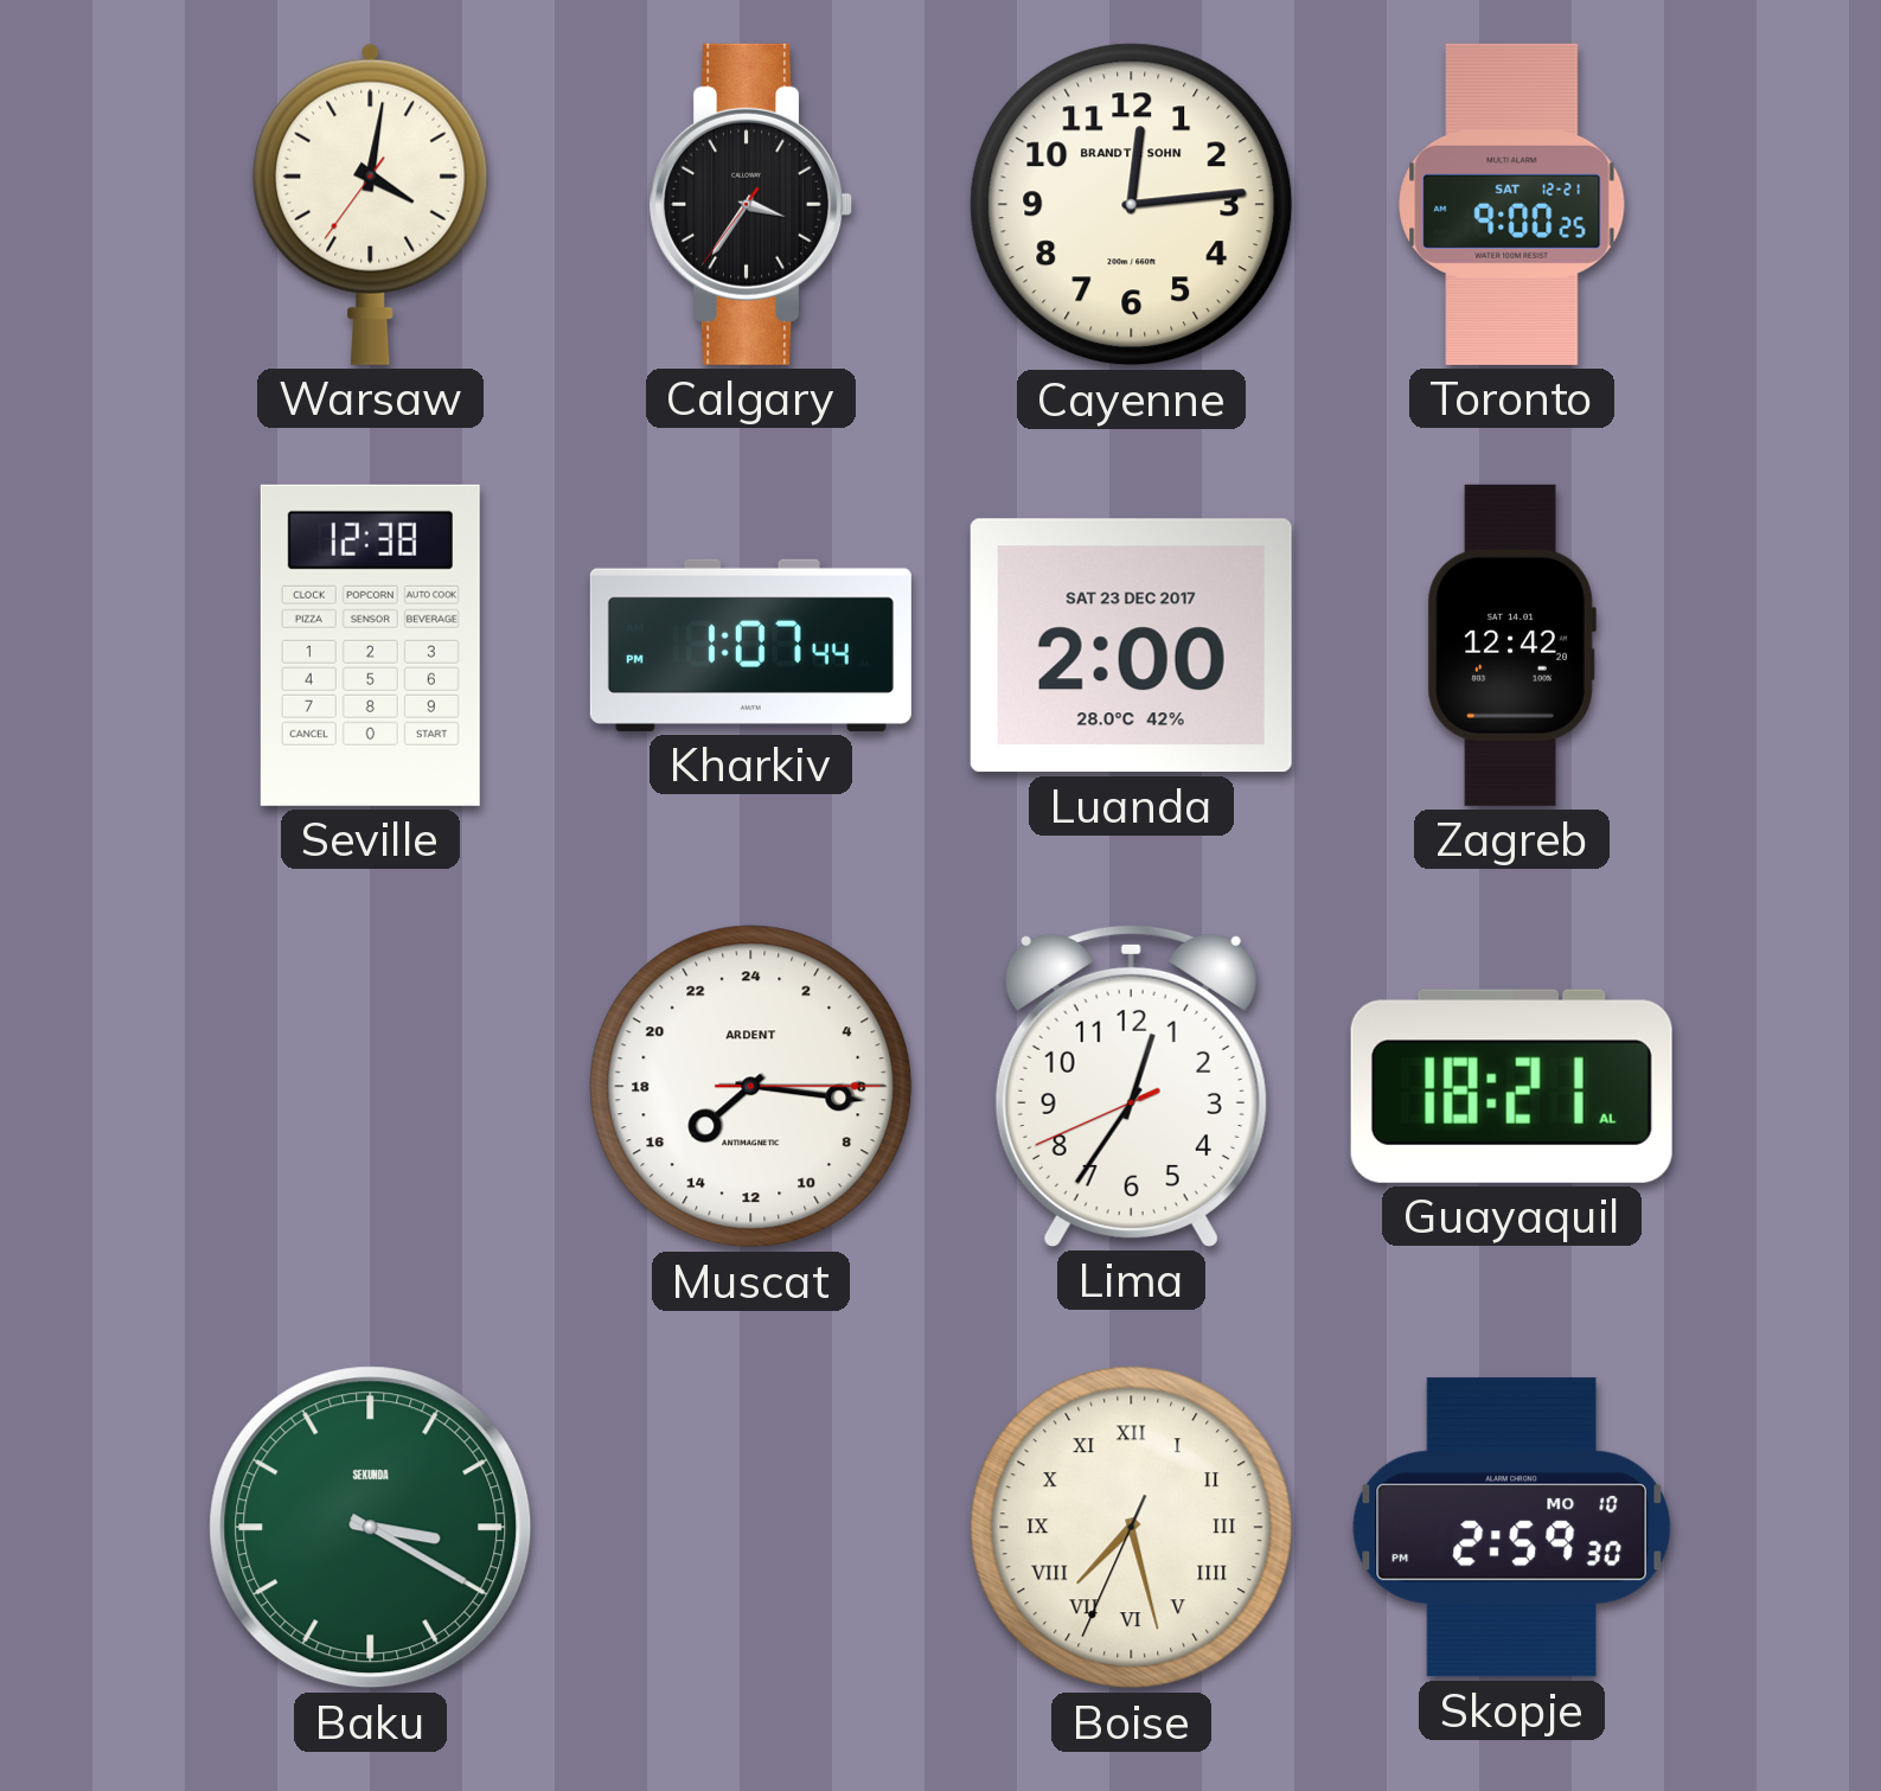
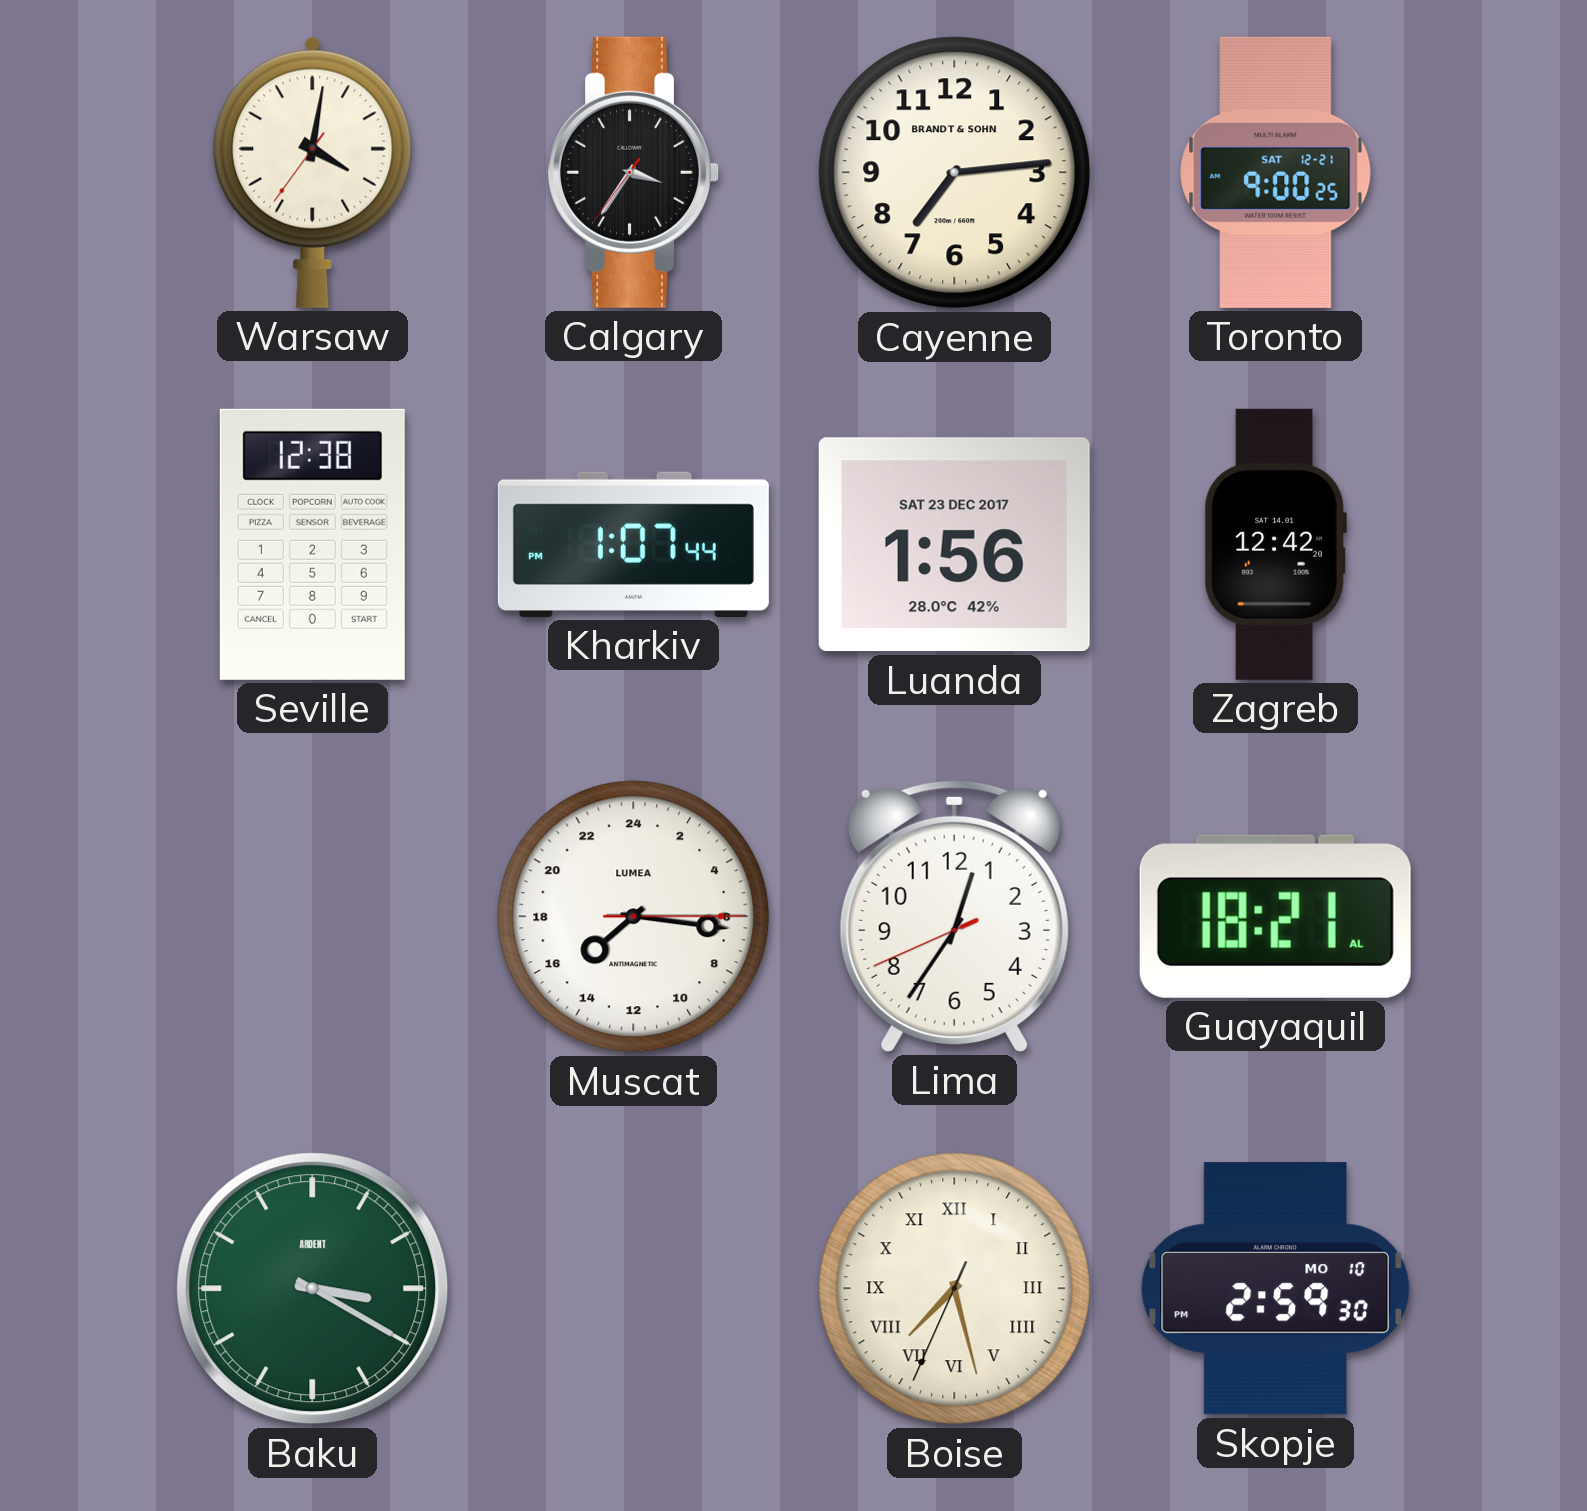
Cayenne: 12:14 -> 7:14 (955, 173)
Luanda: 2:00 -> 1:56 (954, 545)
Muscat brand: ARDENT -> LUMEA (634, 917)
Baku brand: SEKUNDA -> ARDENT (313, 1289)
